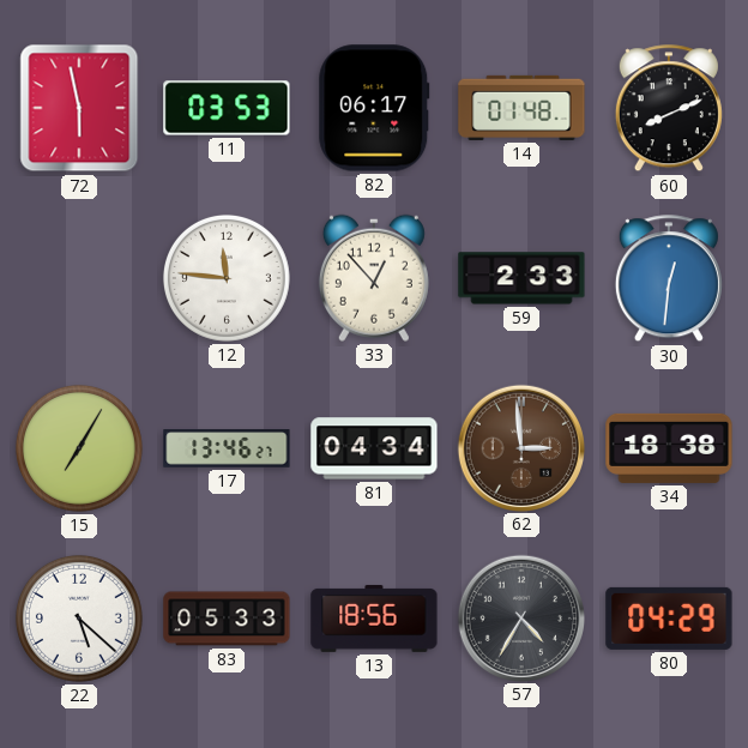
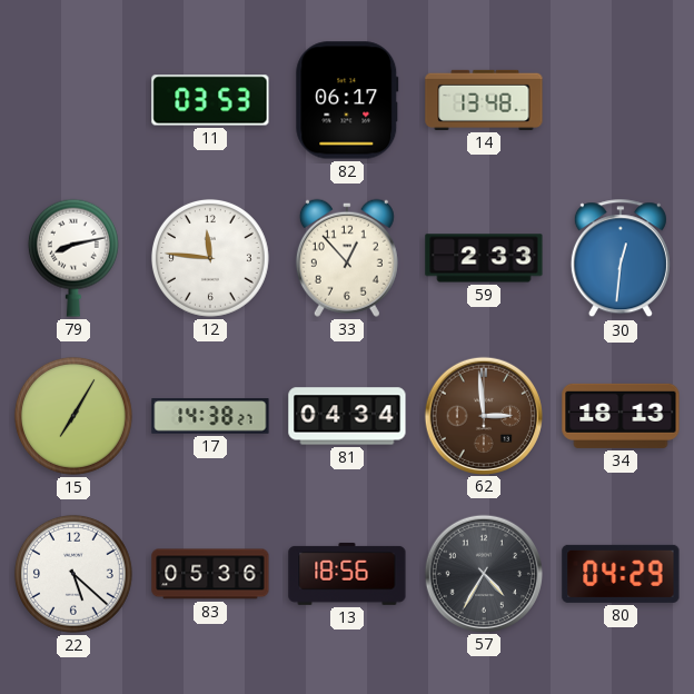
72: 5:58 -> none (79, 108)
14: 01:48 -> 13:48 (484, 100)
60: 8:11 -> none (669, 109)
79: none -> 8:13 (73, 258)
17: 13:46 -> 14:38 (210, 416)
34: 18:38 -> 18:13 (621, 416)
83: 05:33 -> 05:36 (210, 574)
